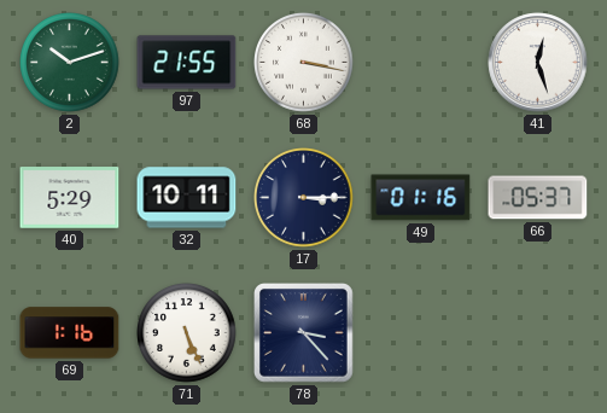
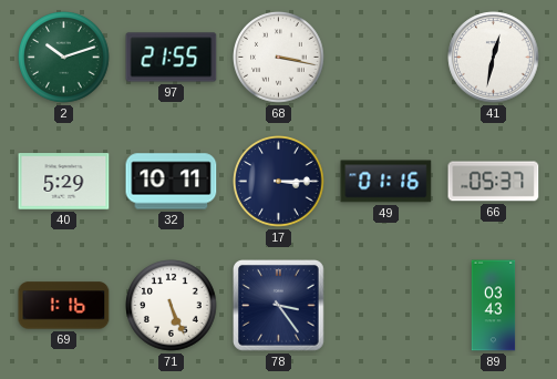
41: 12:27 -> 12:32 (494, 58)
78: 3:23 -> 3:24 (279, 306)
89: none -> 03:43 (494, 306)
